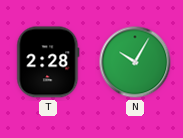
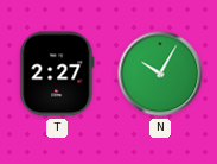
T: 2:28 -> 2:27 (57, 74)
